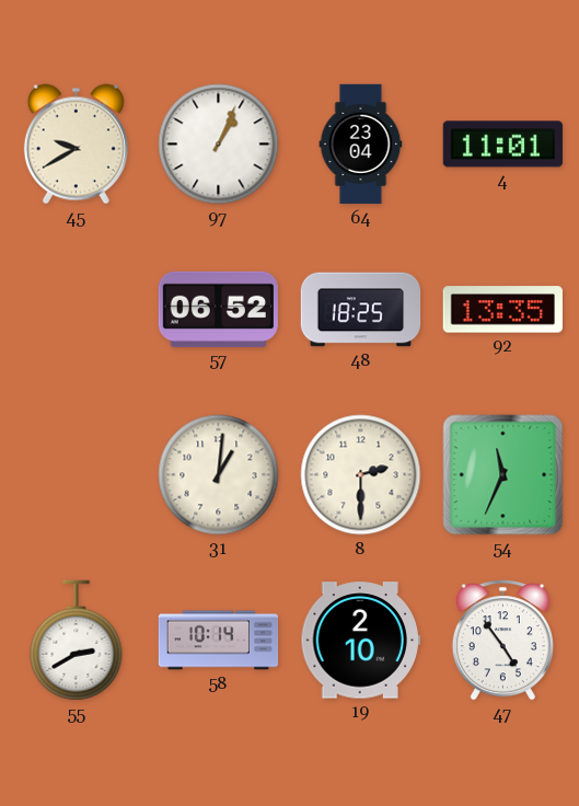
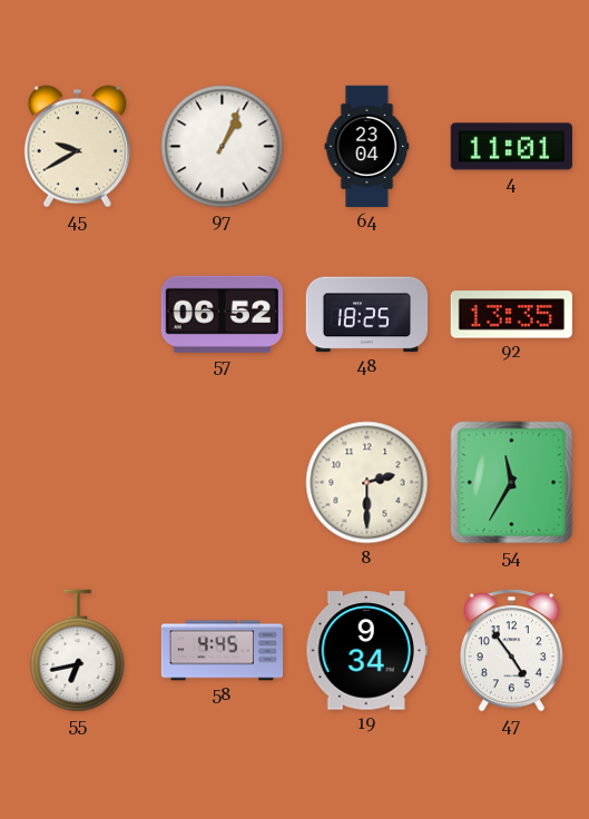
31: 1:01 -> none (219, 475)
54: 11:34 -> 11:35 (512, 483)
55: 2:40 -> 6:43 (78, 651)
58: 10:14 -> 4:45 (223, 651)
19: 2:10 -> 9:34 (366, 651)
